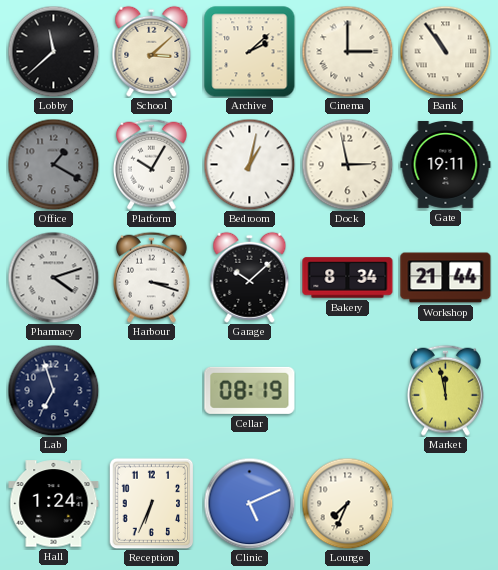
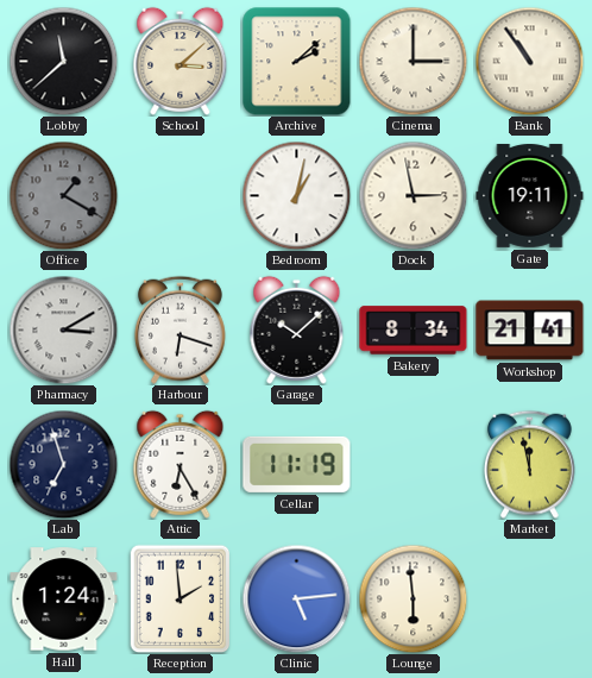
Platform: 10:05 -> none (151, 164)
Pharmacy: 4:12 -> 3:10 (63, 329)
Harbour: 3:18 -> 6:18 (180, 329)
Workshop: 21:44 -> 21:41 (530, 331)
Attic: none -> 6:25 (181, 464)
Cellar: 08:19 -> 11:19 (297, 464)
Reception: 6:34 -> 1:59 (181, 598)
Clinic: 5:11 -> 5:14 (296, 598)
Lounge: 7:34 -> 5:59 (412, 598)
